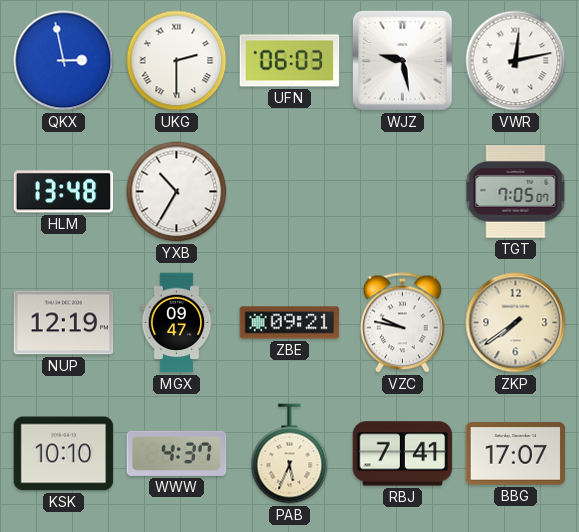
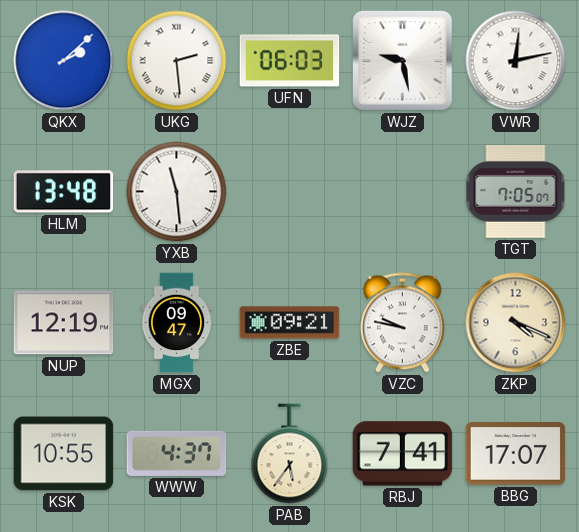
QKX: 2:58 -> 2:08 (64, 61)
UKG: 2:30 -> 2:29 (177, 61)
YXB: 10:35 -> 11:29 (177, 192)
ZKP: 7:39 -> 4:19 (516, 323)
KSK: 10:10 -> 10:55 (64, 454)
PAB: 5:34 -> 5:36 (290, 454)
